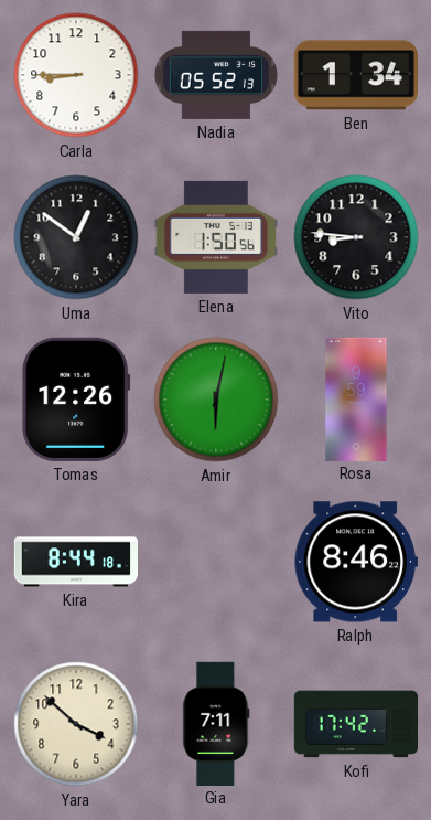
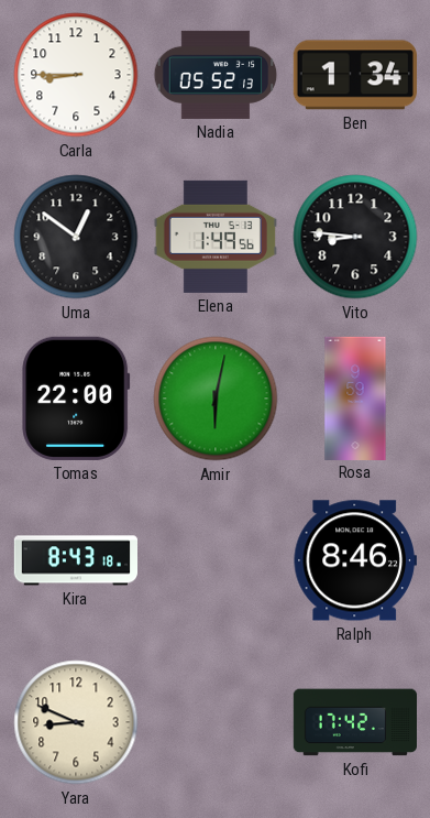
Elena: 1:50 -> 1:49 (216, 237)
Tomas: 12:26 -> 22:00 (76, 399)
Kira: 8:44 -> 8:43 (75, 560)
Yara: 3:52 -> 8:49 (76, 722)
Gia: 7:11 -> none (216, 723)
